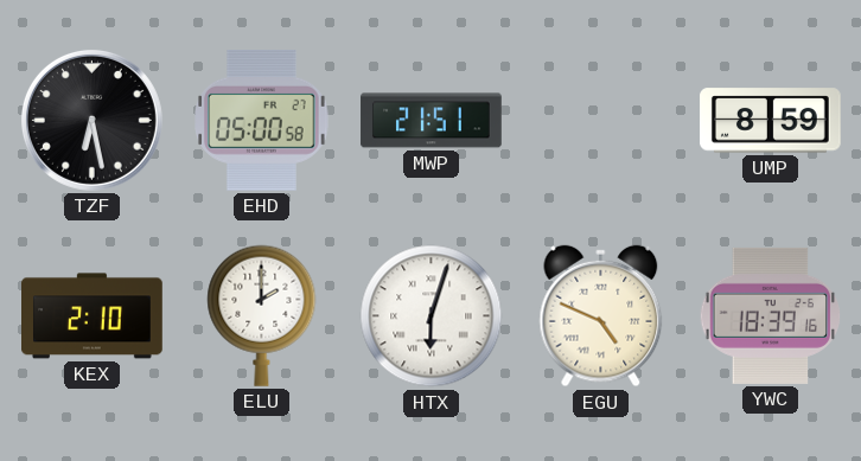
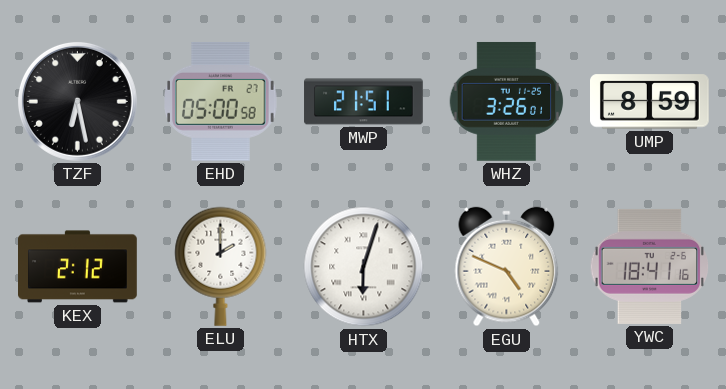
WHZ: none -> 3:26 (507, 102)
KEX: 2:10 -> 2:12 (78, 267)
YWC: 18:39 -> 18:41 (650, 266)
